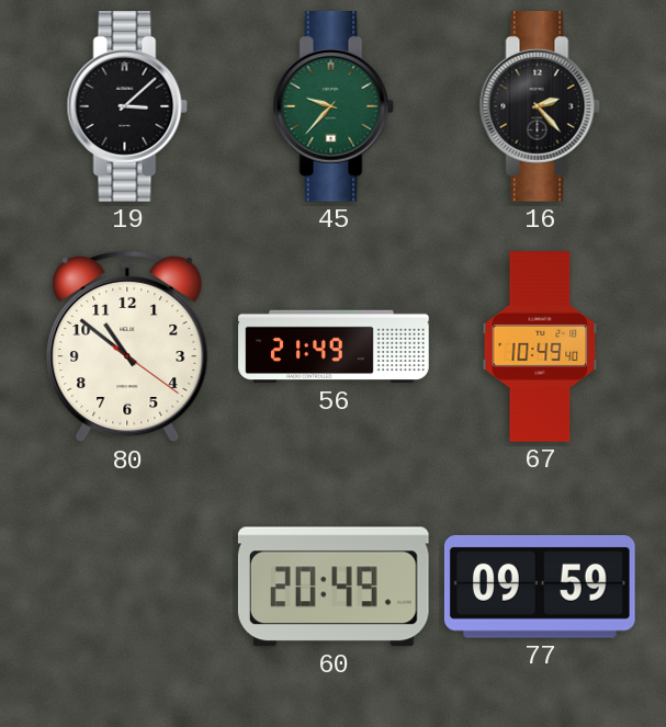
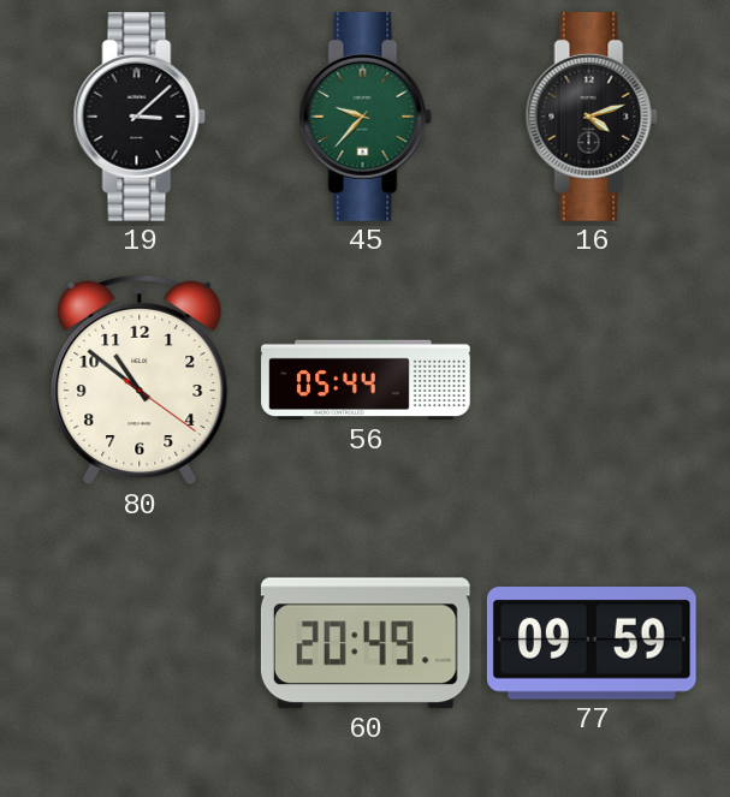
16: 2:23 -> 4:12 (592, 118)
56: 21:49 -> 05:44 (366, 380)
67: 10:49 -> none (540, 347)
